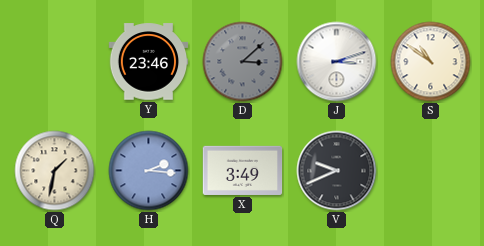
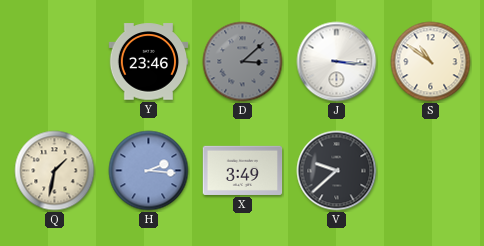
J: 3:12 -> 3:16 (337, 62)
V: 9:41 -> 9:38 (337, 171)
